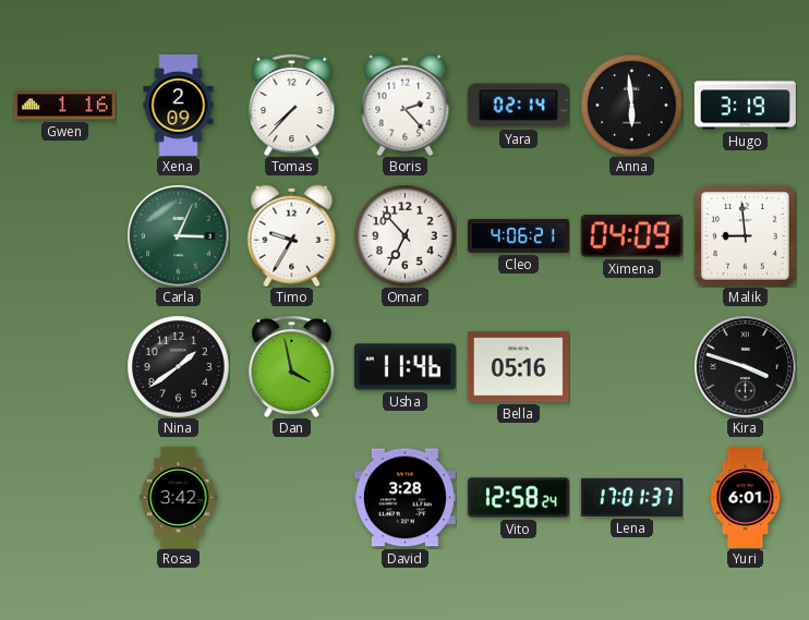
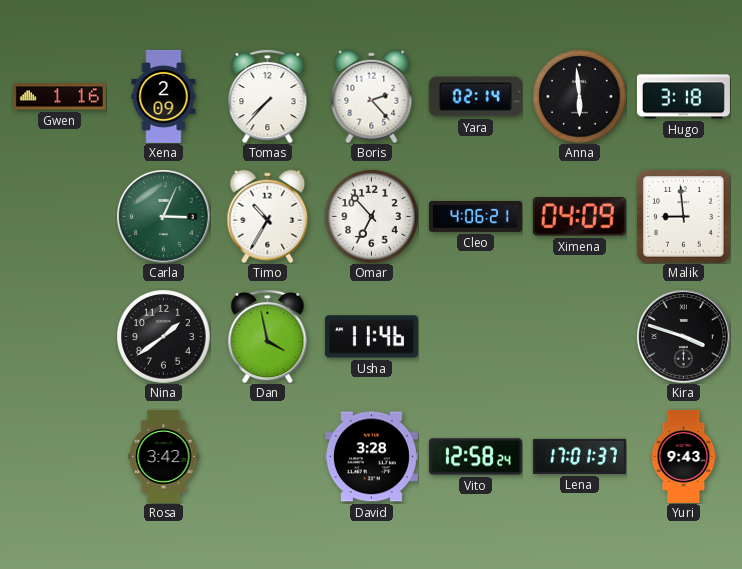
Hugo: 3:19 -> 3:18 (683, 97)
Timo: 9:35 -> 10:35 (268, 216)
Bella: 05:16 -> none (518, 367)
Yuri: 6:01 -> 9:43 (684, 456)
